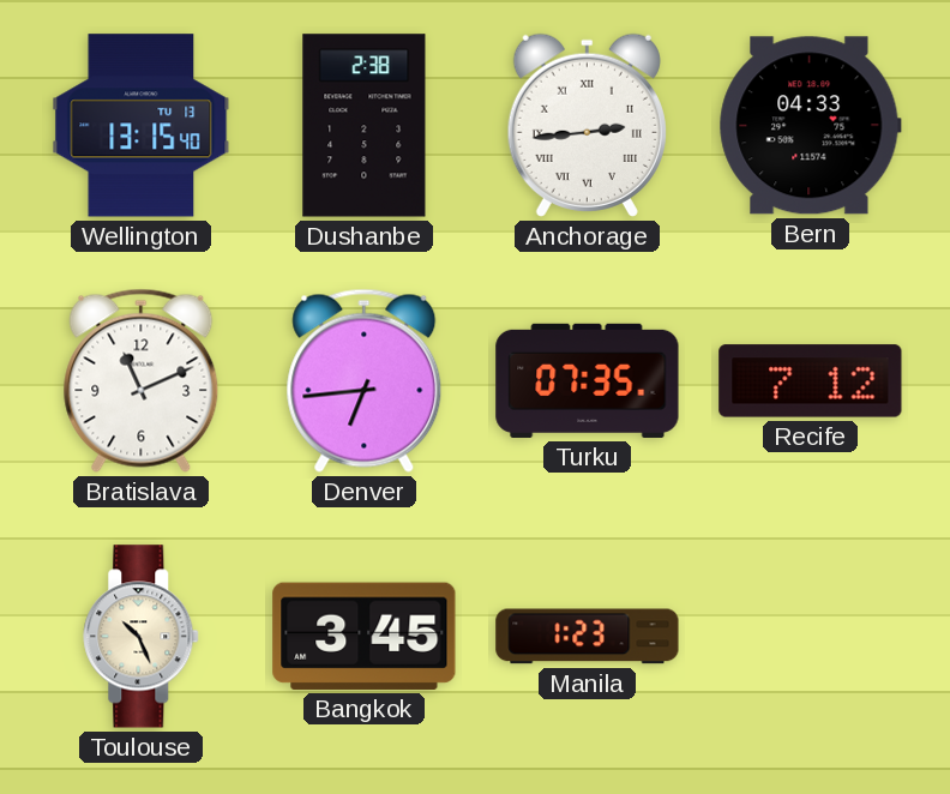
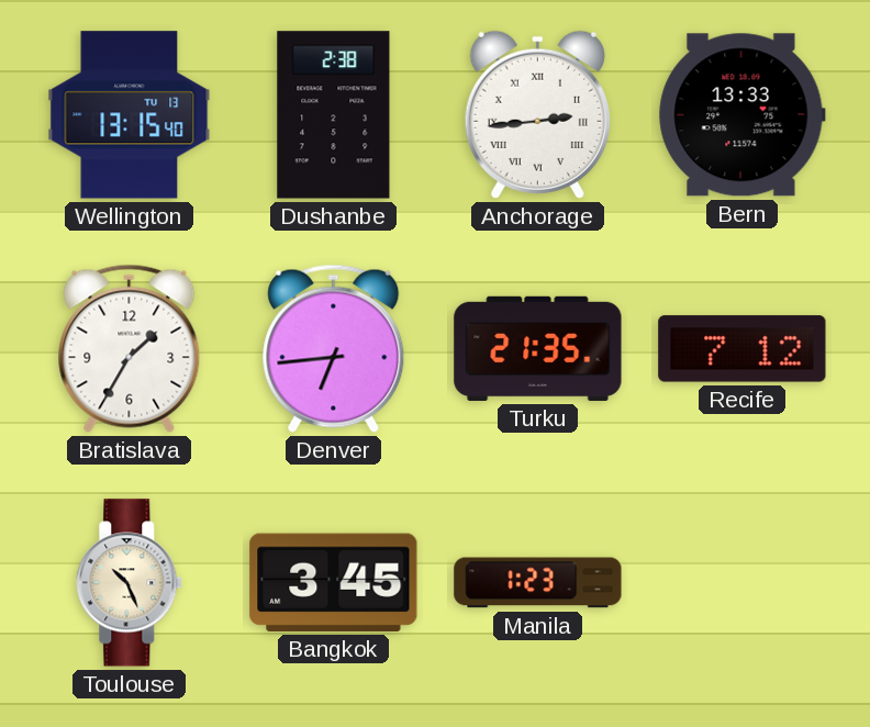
Bern: 04:33 -> 13:33 (741, 115)
Bratislava: 11:11 -> 1:35 (130, 348)
Turku: 07:35 -> 21:35 (538, 348)
